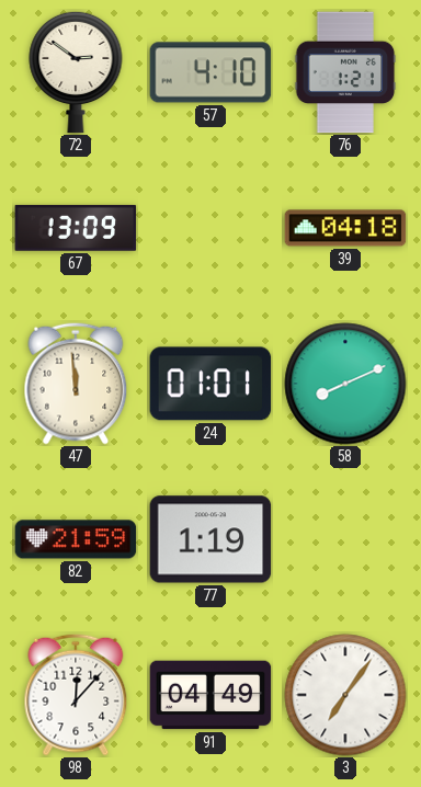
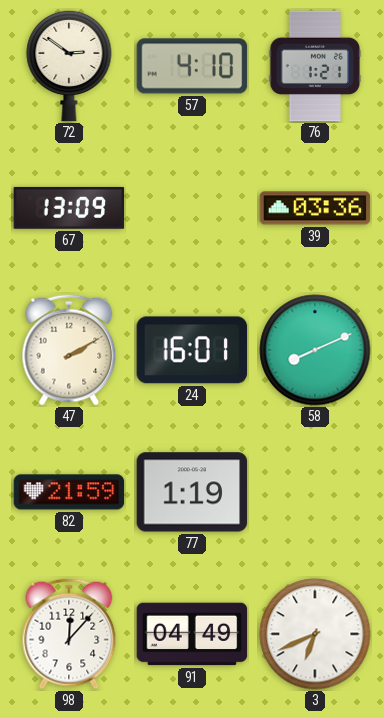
39: 04:18 -> 03:36 (315, 208)
47: 11:59 -> 2:10 (69, 350)
24: 01:01 -> 16:01 (192, 350)
3: 7:06 -> 6:41 (315, 634)
